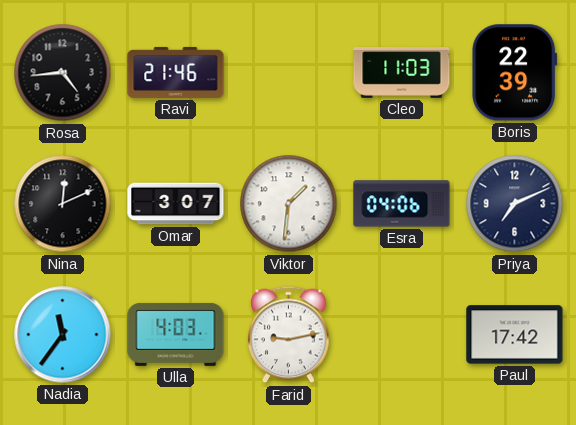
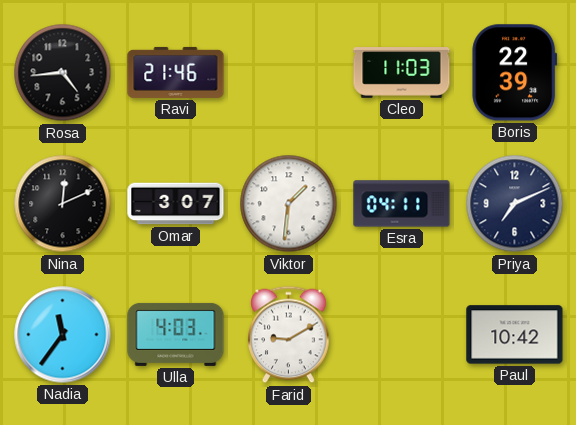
Esra: 04:06 -> 04:11 (402, 204)
Farid: 9:13 -> 9:10 (289, 335)
Paul: 17:42 -> 10:42 (515, 335)
